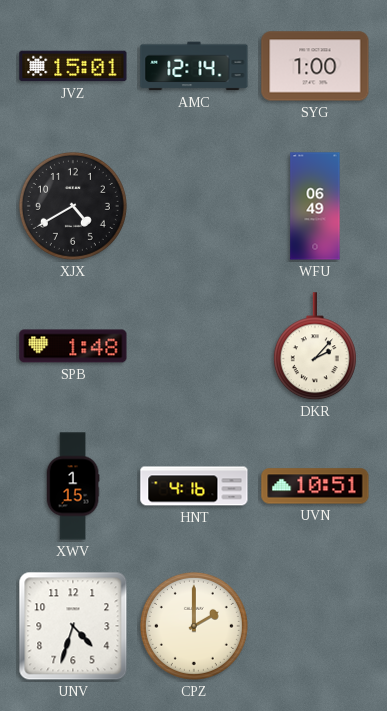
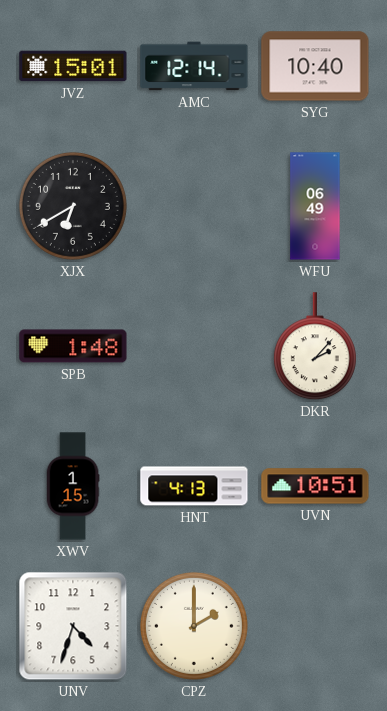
SYG: 1:00 -> 10:40 (315, 66)
XJX: 4:40 -> 6:40 (73, 206)
HNT: 4:16 -> 4:13 (194, 486)
